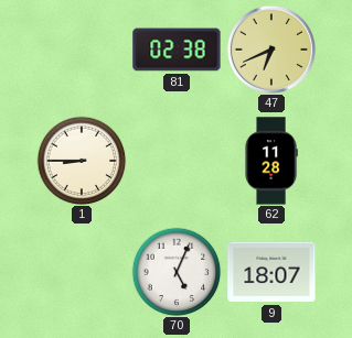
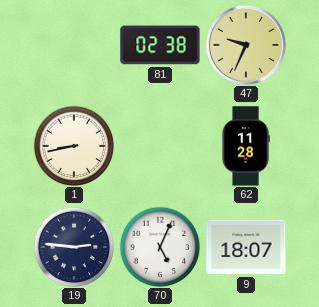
47: 6:41 -> 9:34 (246, 45)
1: 8:45 -> 8:43 (74, 146)
19: none -> 2:46 (74, 247)
